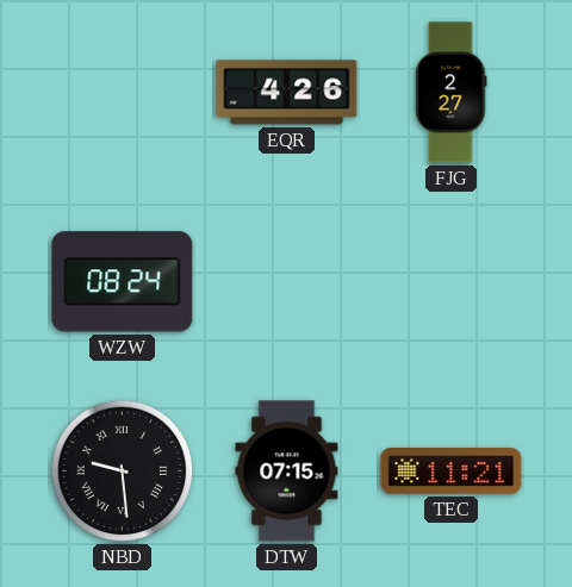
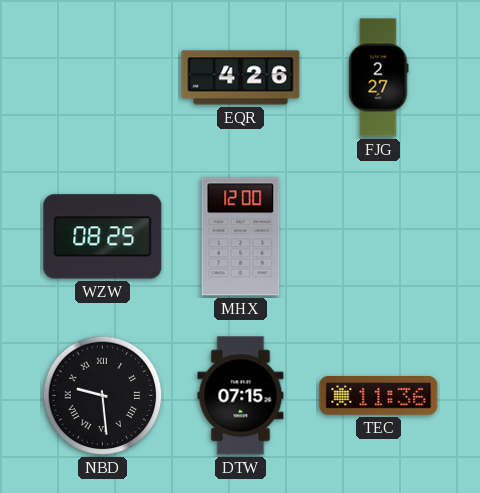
WZW: 08:24 -> 08:25 (103, 237)
MHX: none -> 12:00 (241, 237)
TEC: 11:21 -> 11:36 (379, 396)
